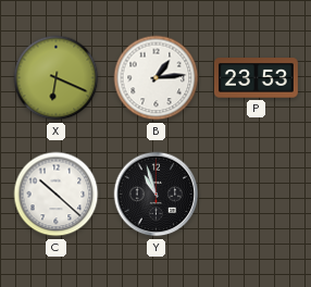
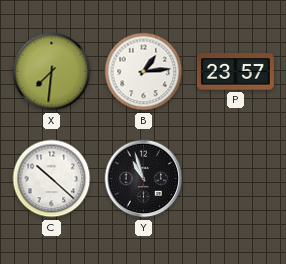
X: 6:19 -> 7:31 (52, 72)
P: 23:53 -> 23:57 (236, 72)
